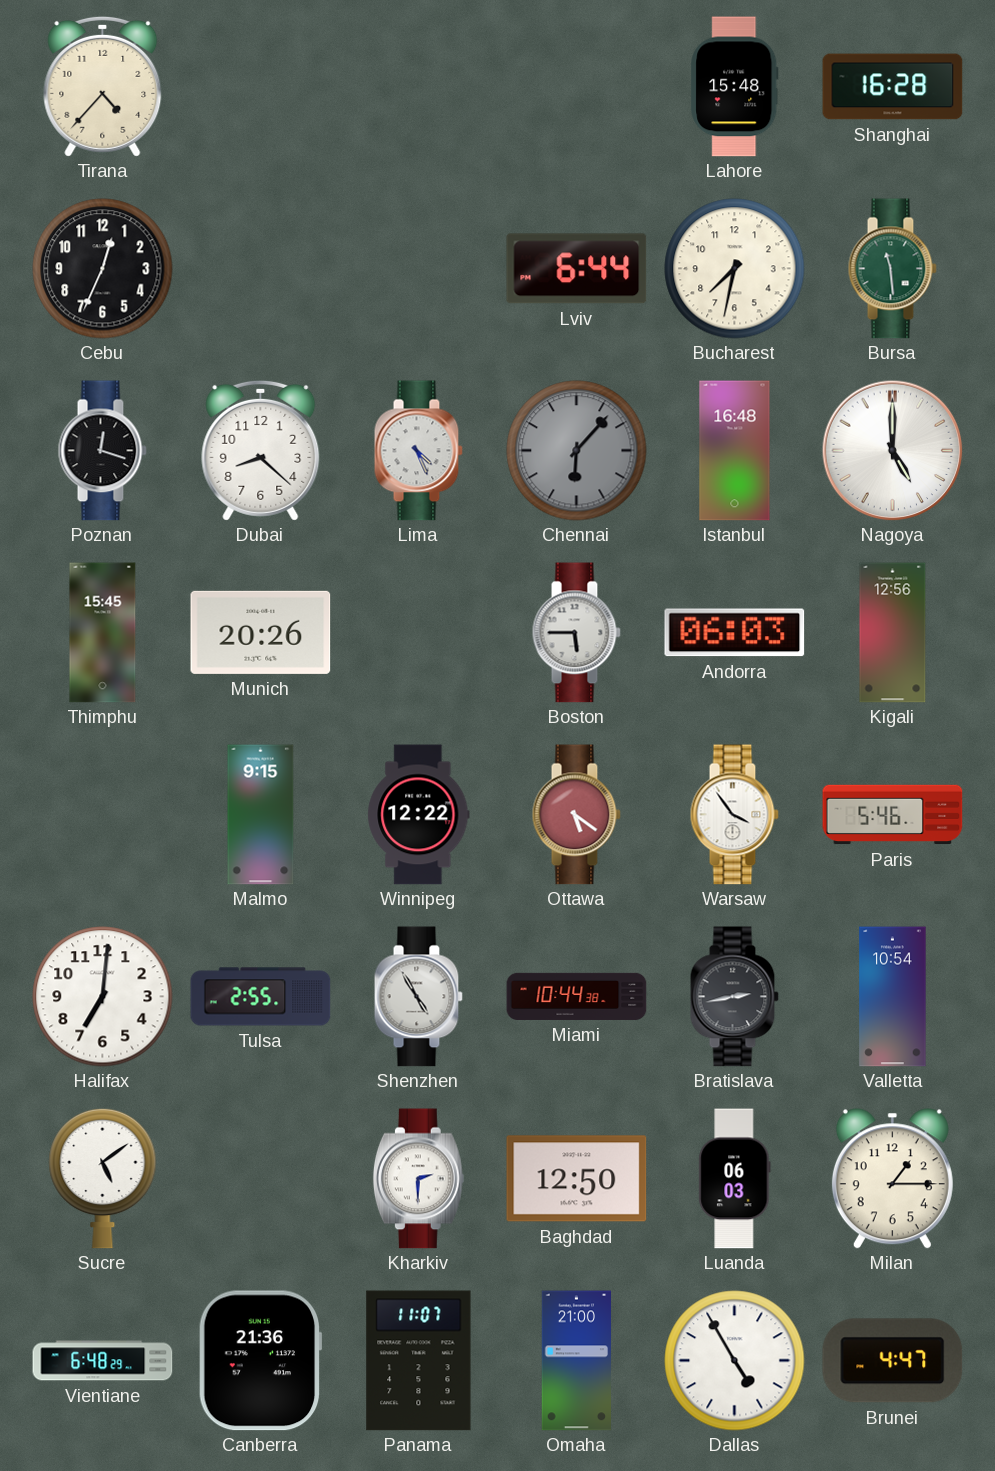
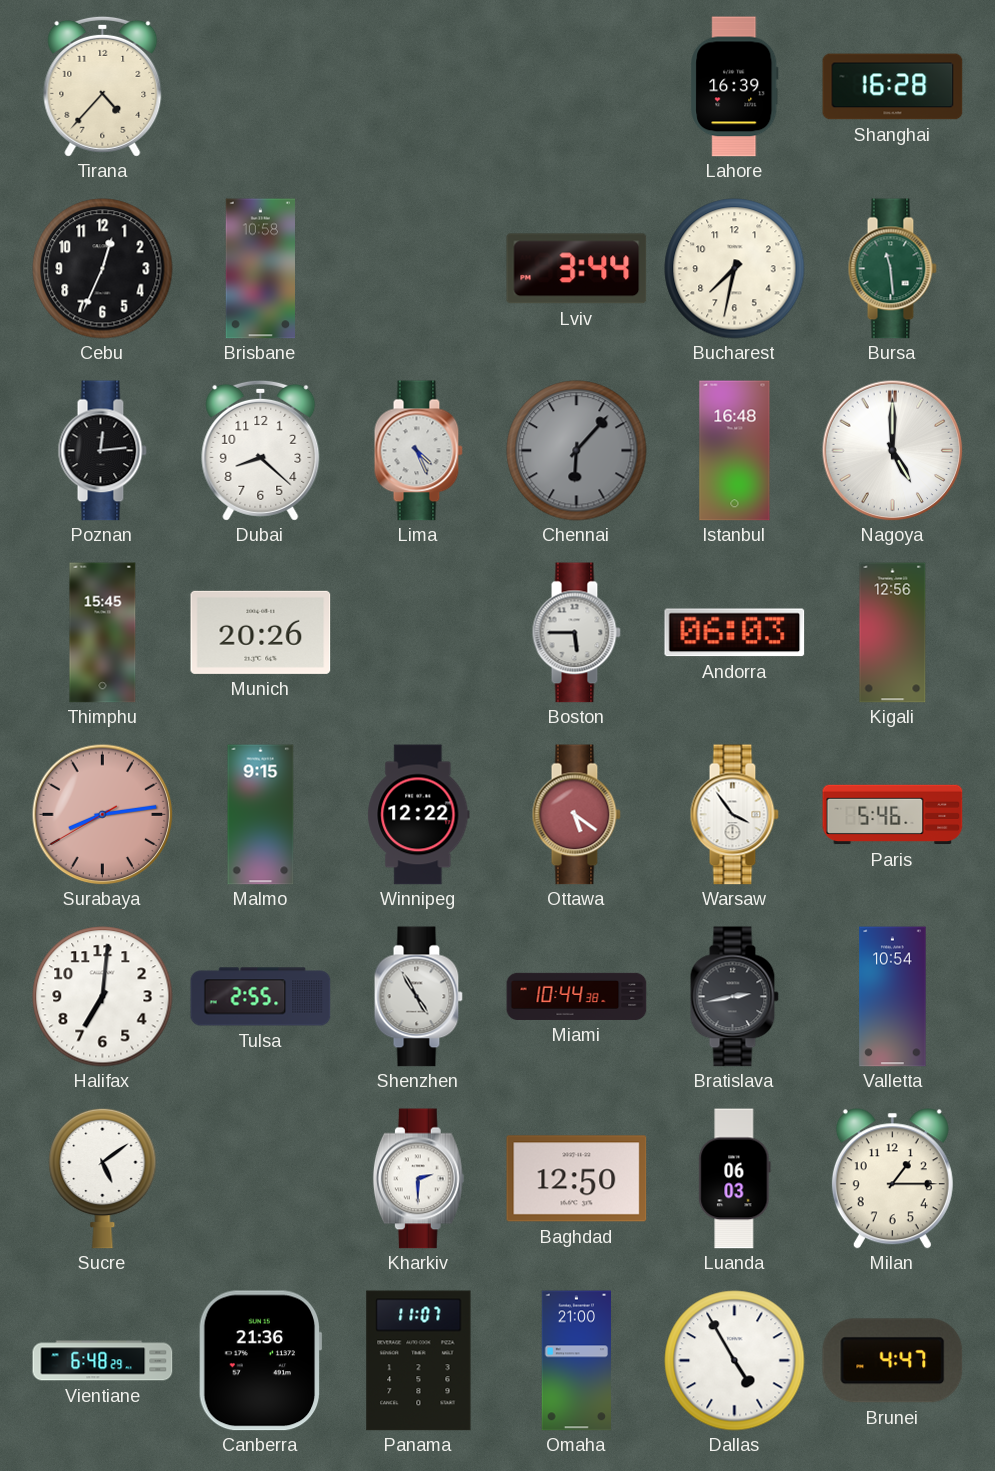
Lahore: 15:48 -> 16:39 (735, 87)
Brisbane: none -> 10:58 (260, 269)
Lviv: 6:44 -> 3:44 (577, 269)
Poznan: 12:18 -> 12:14 (102, 451)
Surabaya: none -> 8:13 (102, 814)
